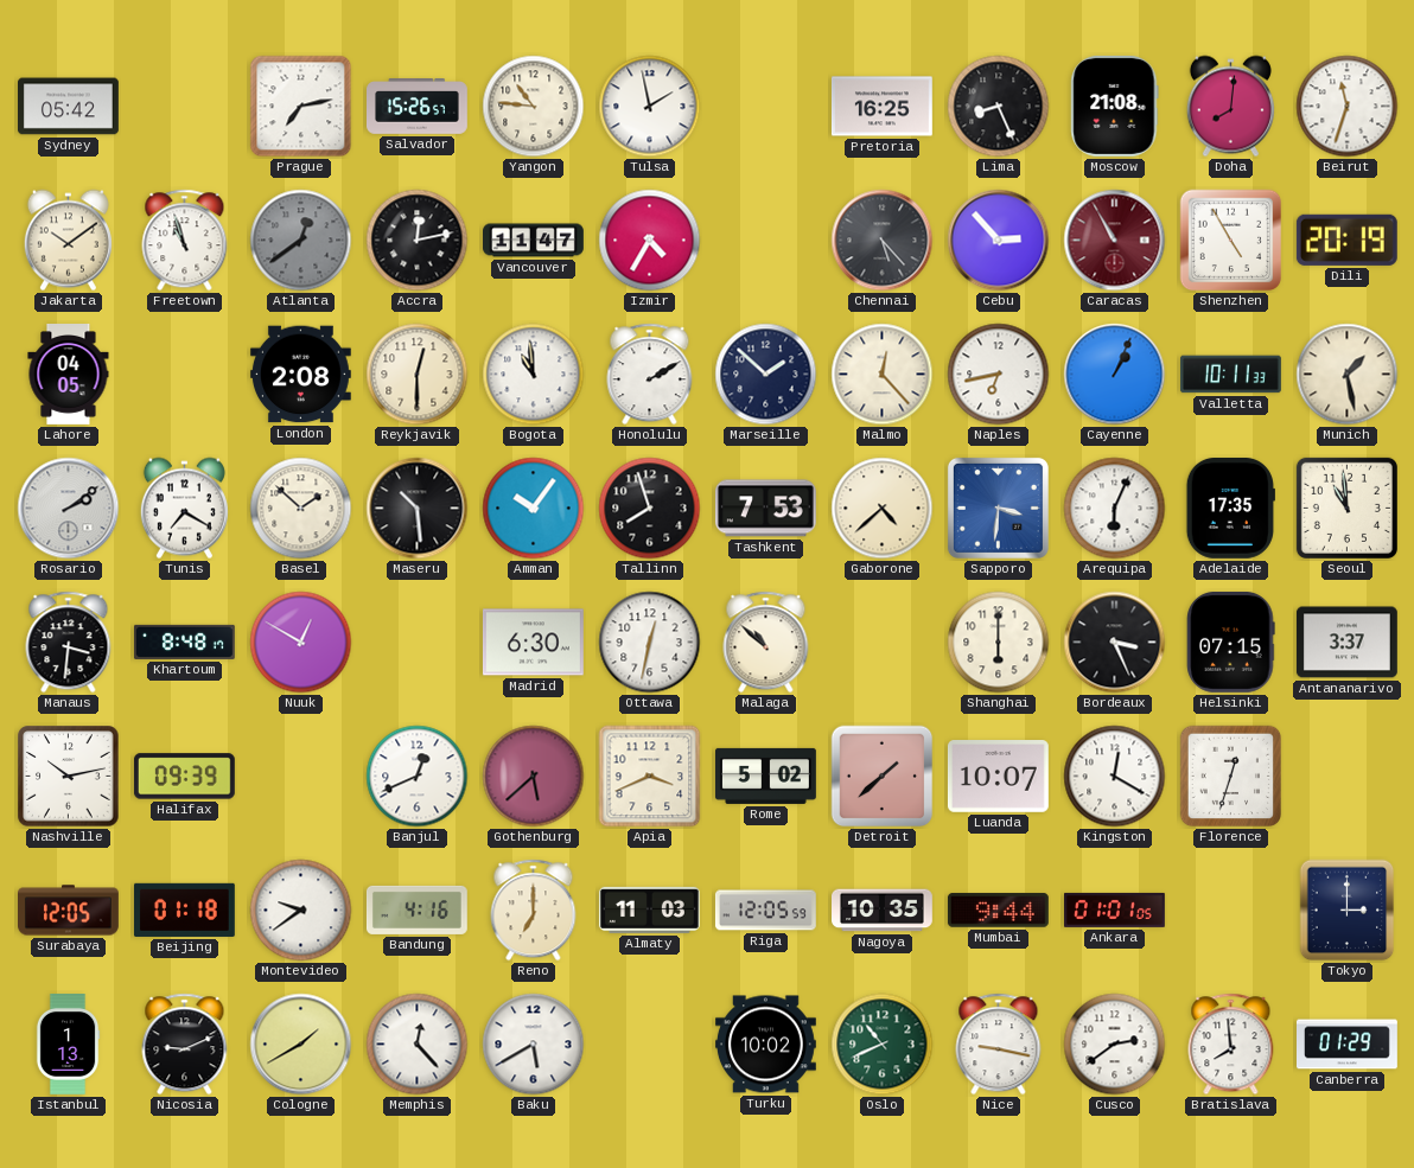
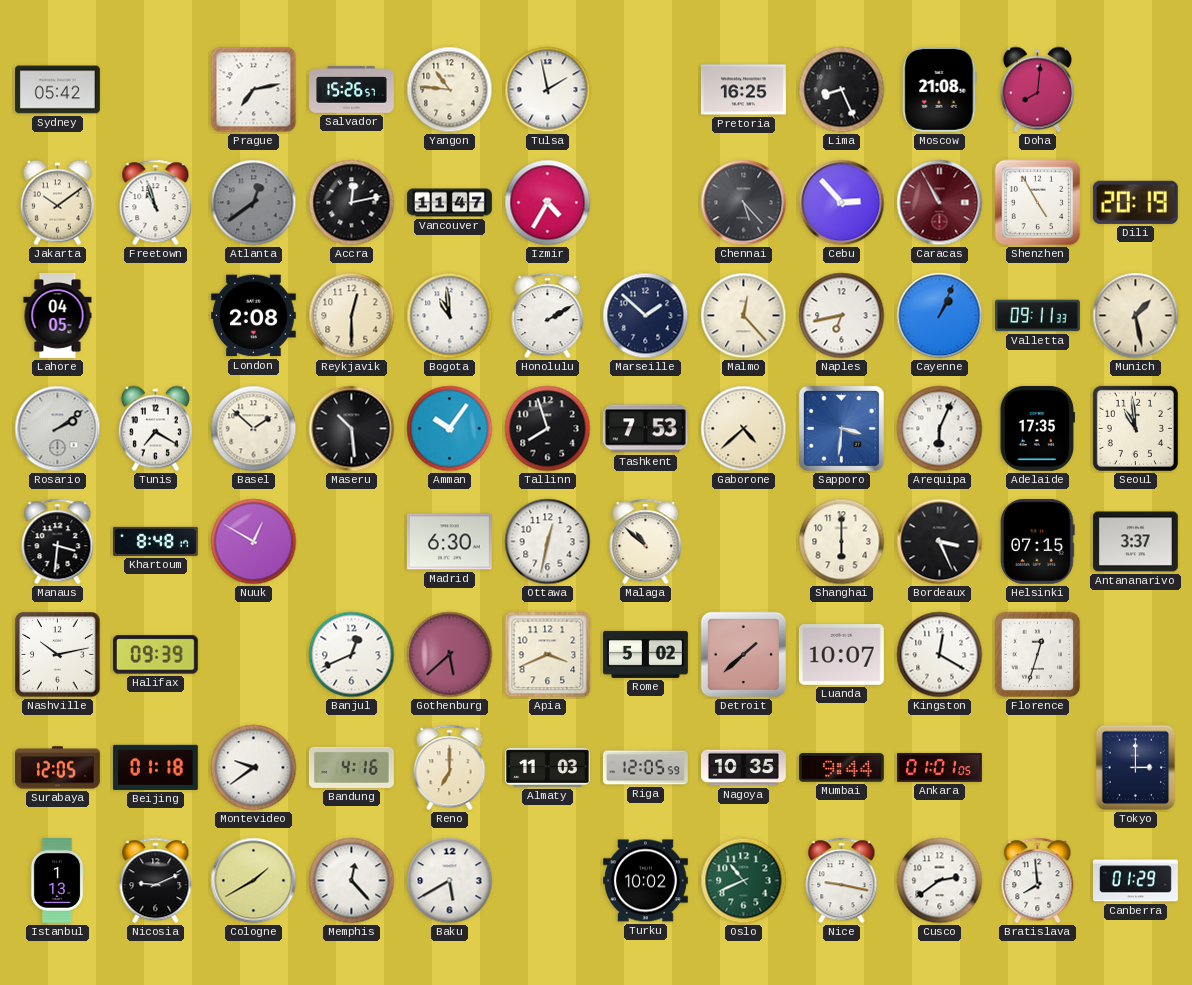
Beirut: 11:33 -> none (1348, 107)
Valletta: 10:11 -> 09:11 (1038, 316)
